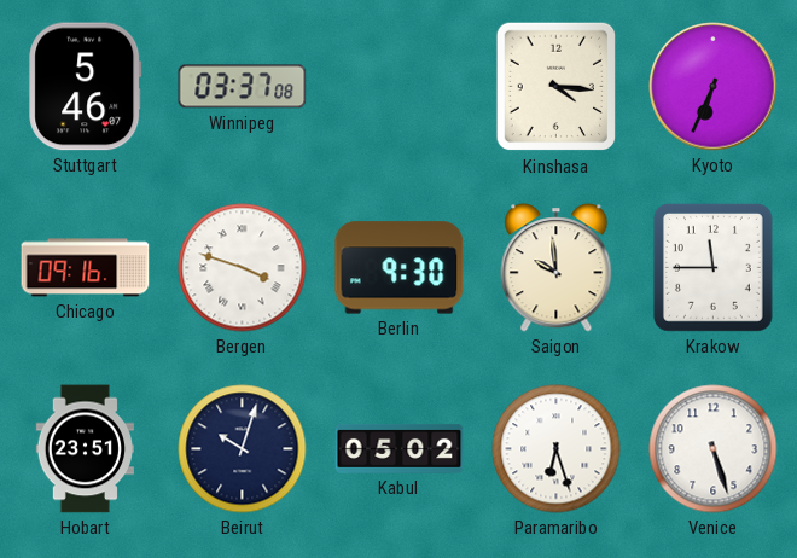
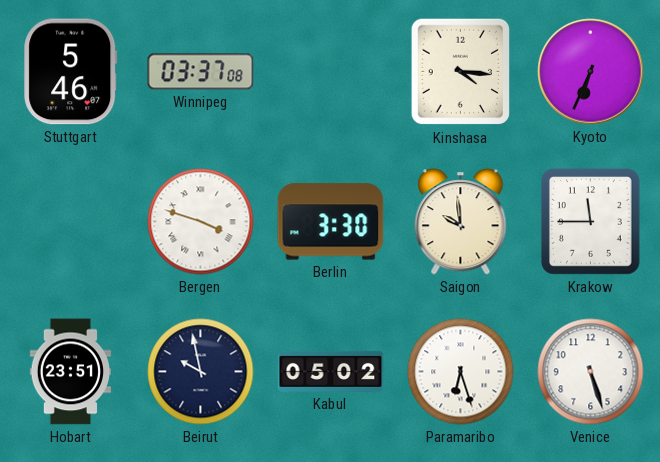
Chicago: 09:16 -> none (86, 268)
Berlin: 9:30 -> 3:30 (331, 222)
Beirut: 10:03 -> 9:58 (201, 372)
